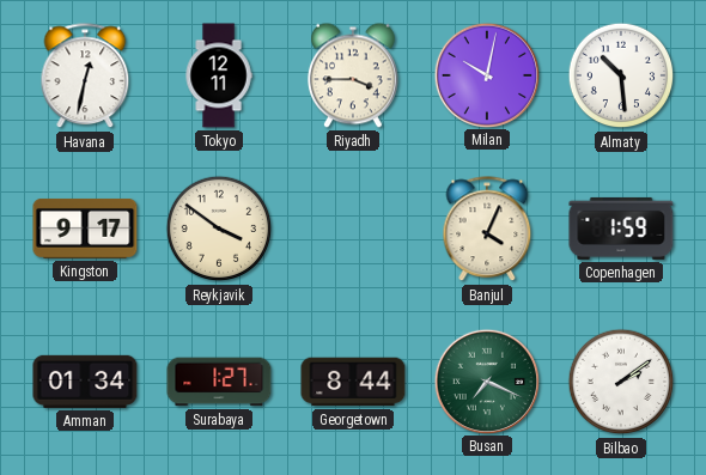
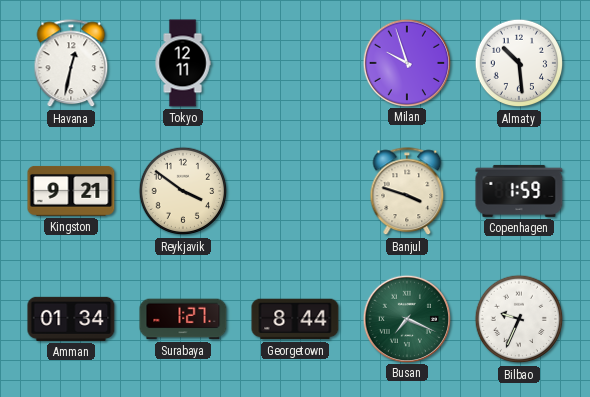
Riyadh: 3:45 -> none (354, 75)
Milan: 10:02 -> 9:57 (406, 62)
Kingston: 9:17 -> 9:21 (71, 191)
Banjul: 4:04 -> 3:48 (407, 192)
Bilbao: 2:09 -> 9:34 (519, 319)
